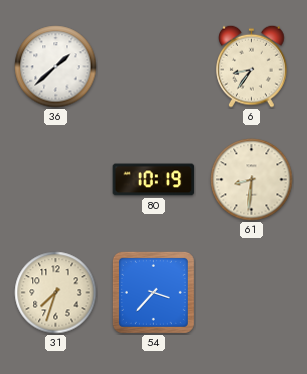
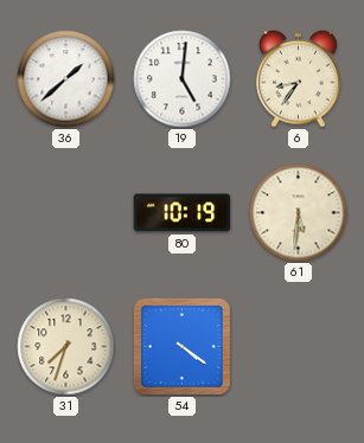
19: none -> 5:01 (183, 79)
61: 8:31 -> 5:31 (299, 213)
54: 3:37 -> 4:21 (181, 346)
